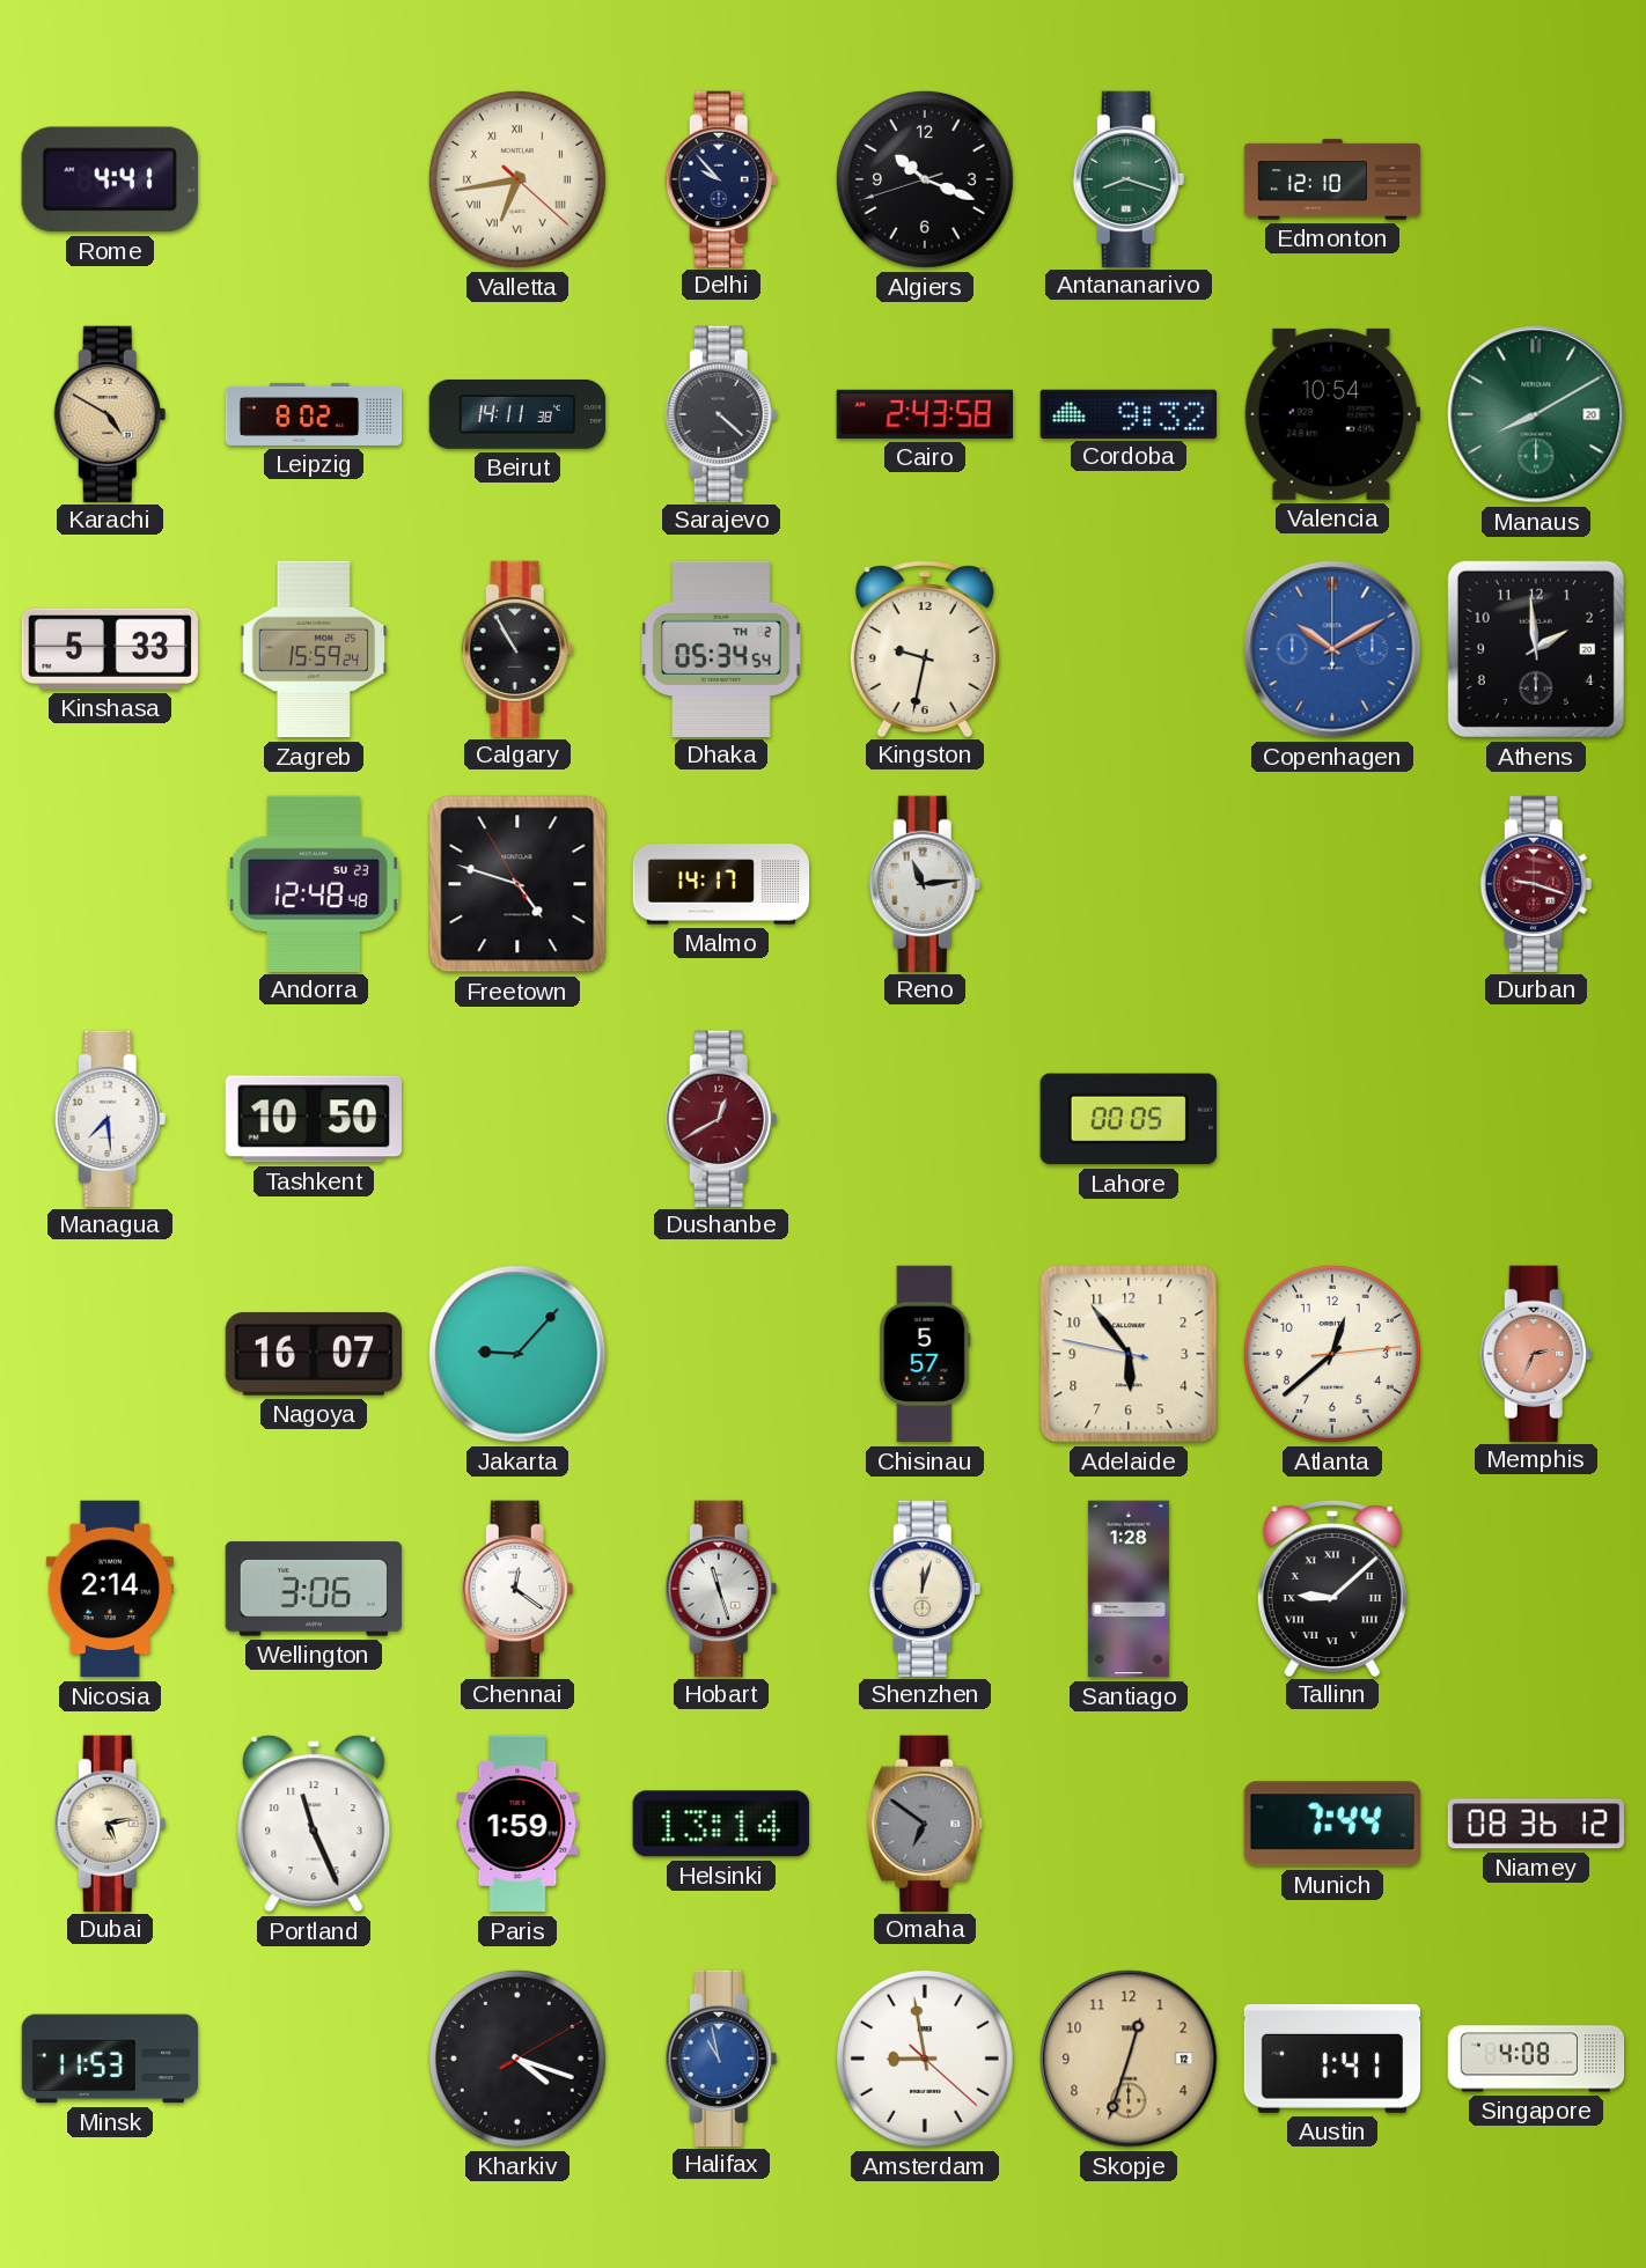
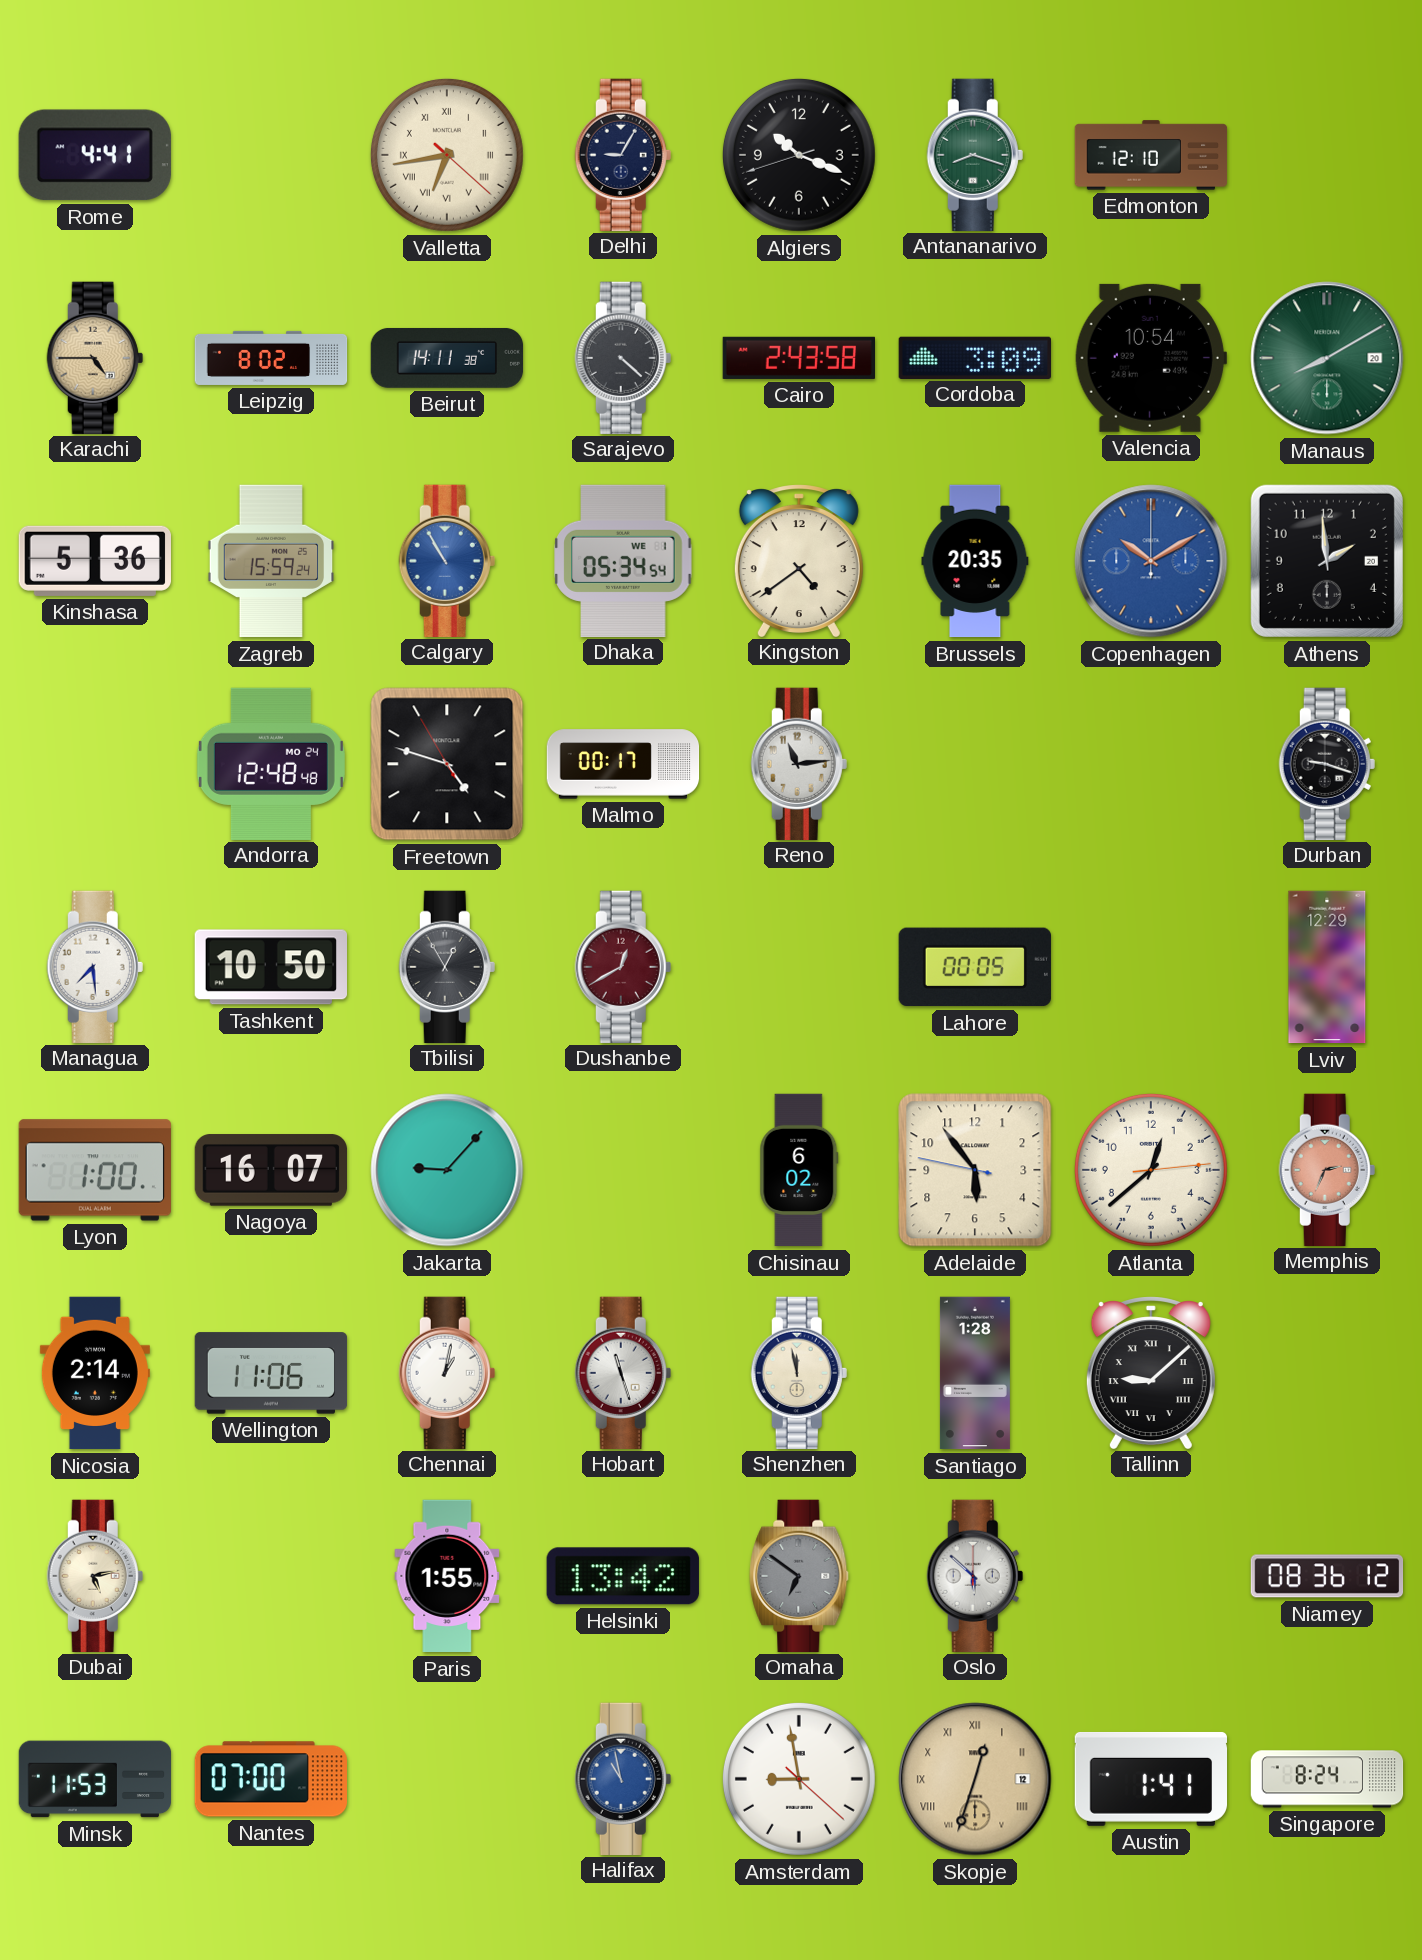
Delhi: 9:53 -> 9:05 (623, 154)
Karachi: 4:50 -> 4:45 (95, 357)
Cordoba: 9:32 -> 3:09 (974, 357)
Kinshasa: 5:33 -> 5:36 (95, 561)
Calgary dial: black -> blue (447, 560)
Dhaka date: TH 2 -> WE 1 (623, 560)
Kingston: 9:32 -> 4:39 (799, 560)
Brussels: none -> 20:35 (975, 561)
Andorra date: SU 23 -> MO 24 (271, 763)
Malmo: 14:17 -> 00:17 (623, 764)
Durban dial: burgundy -> black (1327, 763)
Tbilisi: none -> 12:55 (447, 966)
Lviv: none -> 12:29 (1327, 967)
Lyon: none -> 1:00 (95, 1170)
Chisinau: 5:57 -> 6:02 (799, 1170)
Wellington: 3:06 -> 11:06 (271, 1373)
Chennai: 12:21 -> 1:02 (447, 1372)
Shenzhen: 12:03 -> 11:58 (799, 1372)
Portland: 11:26 -> none (314, 1824)
Paris: 1:59 -> 1:55 (447, 1576)
Helsinki: 13:14 -> 13:42 (623, 1576)
Oslo: none -> 5:52 (975, 1575)
Munich: 7:44 -> none (1332, 1824)
Nantes: none -> 07:00 (270, 1779)
Kharkiv: 4:18 -> none (517, 2059)
Skopje numerals: Arabic -> Roman (975, 1779)
Singapore: 4:08 -> 8:24 (1327, 1779)
